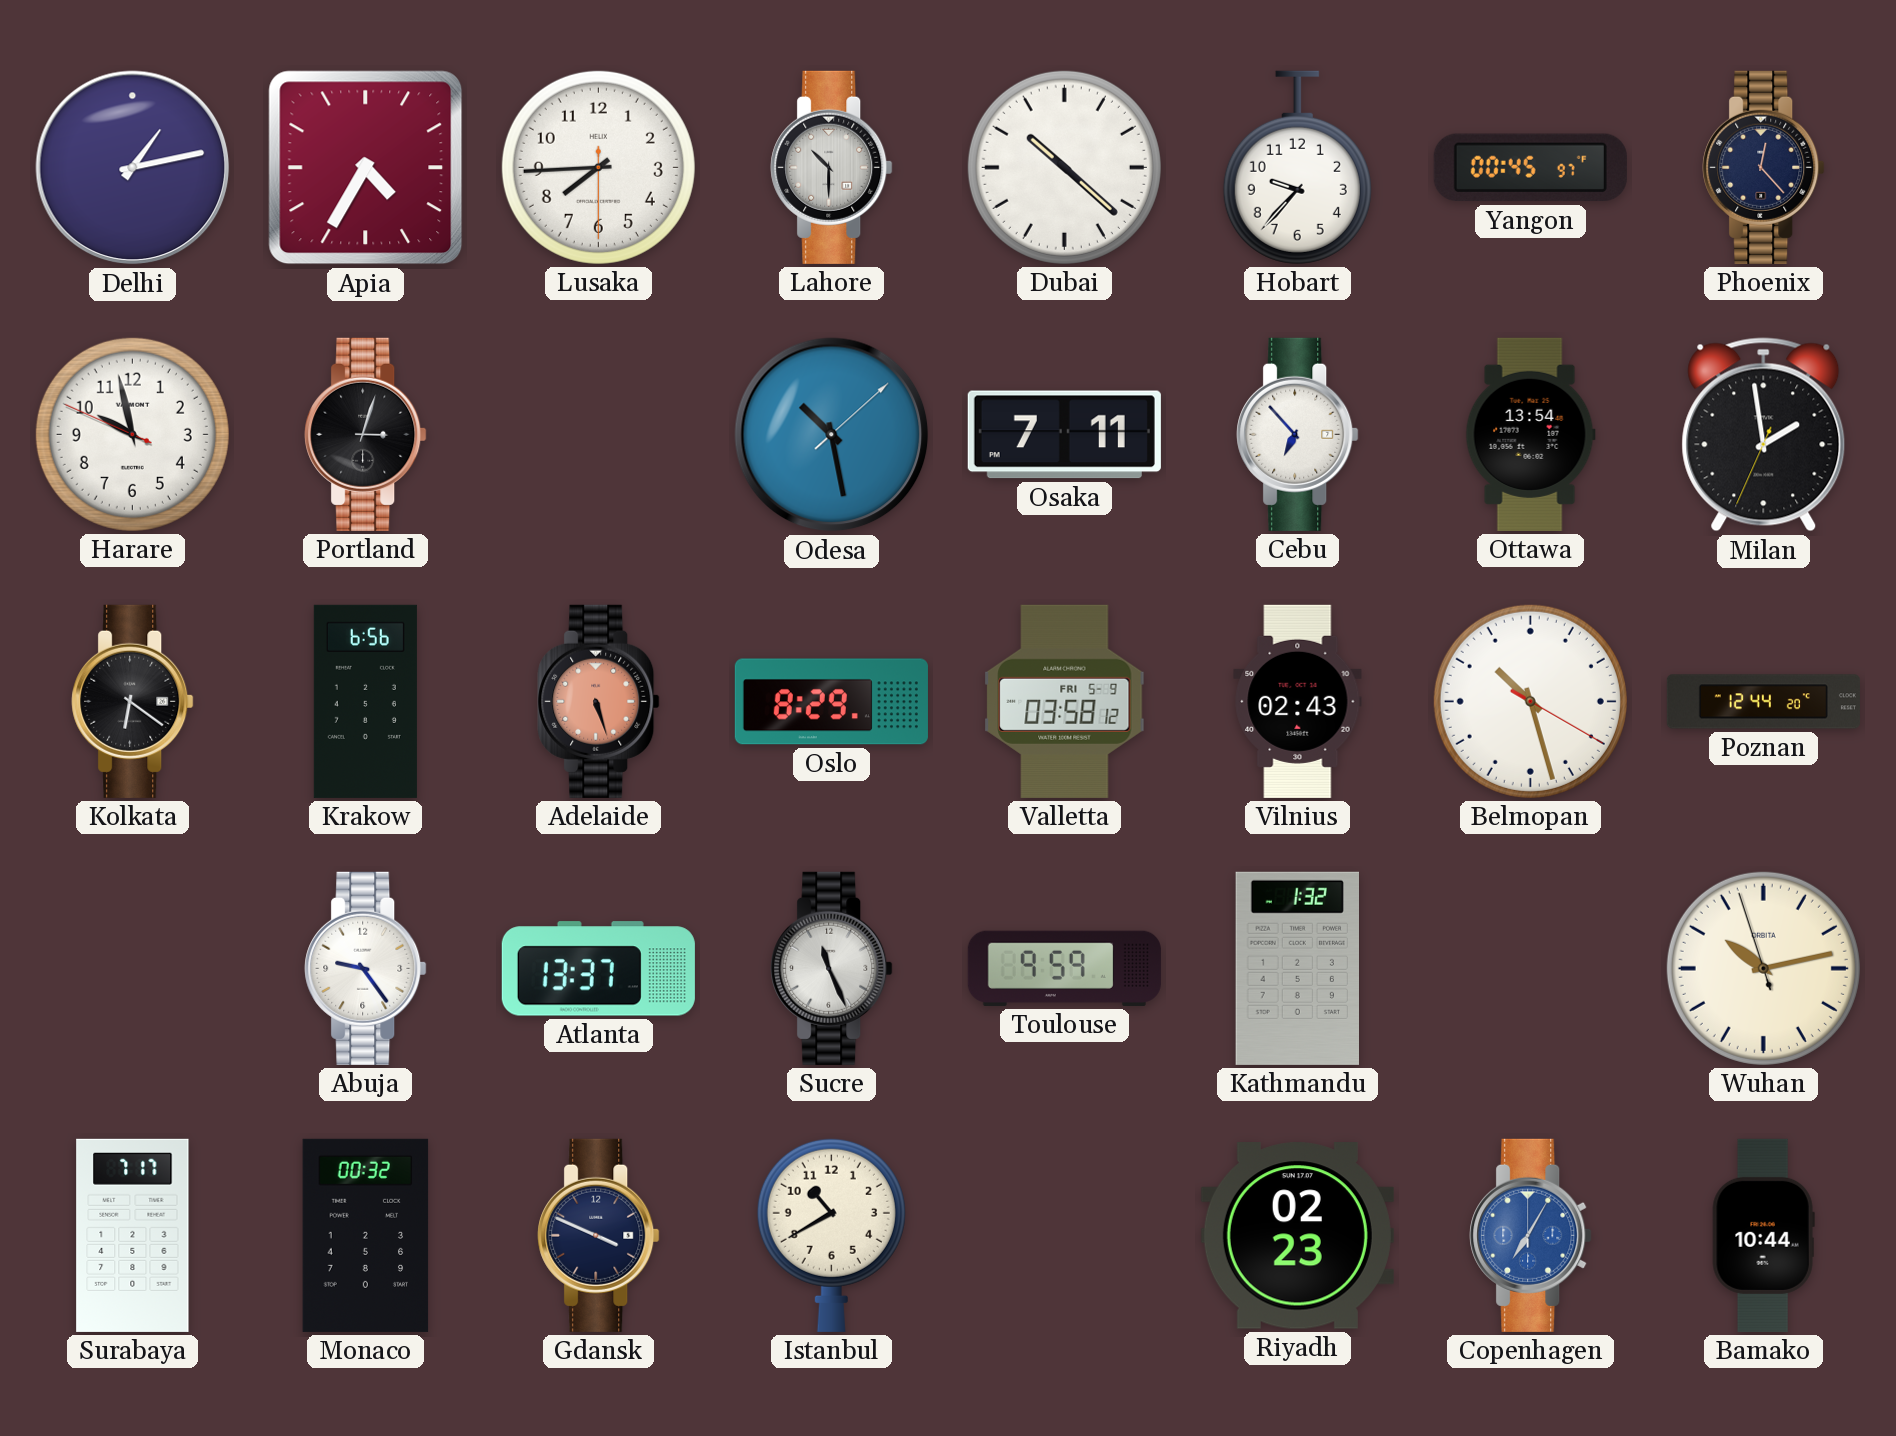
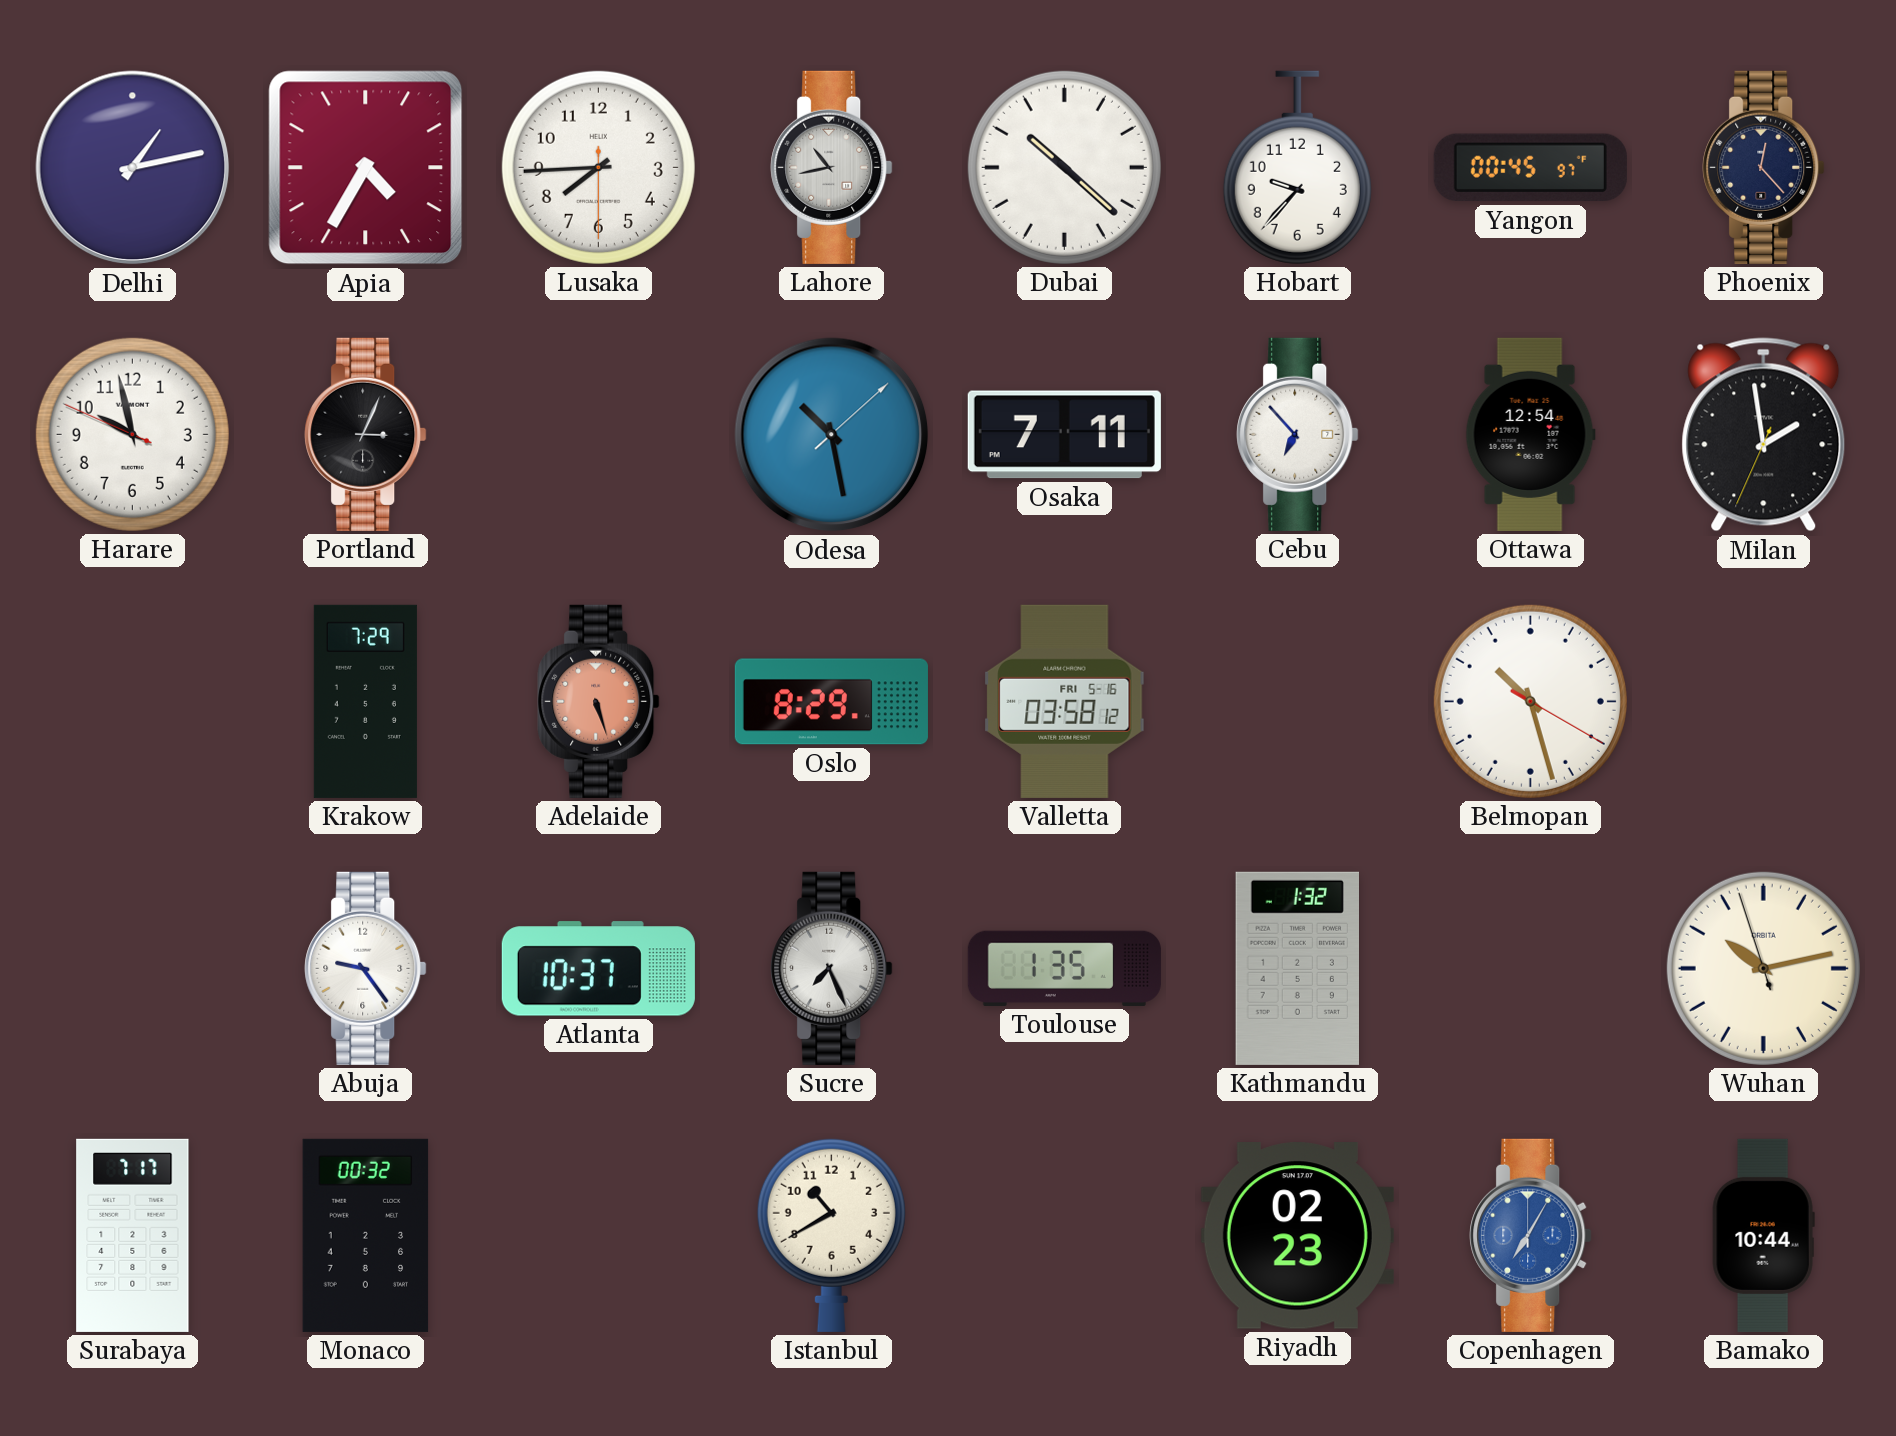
Lahore: 10:30 -> 10:43 (832, 167)
Portland: 3:03 -> 3:04 (366, 434)
Ottawa: 13:54 -> 12:54 (1530, 434)
Kolkata: 6:21 -> none (133, 701)
Krakow: 6:56 -> 7:29 (365, 701)
Valletta date: FRI 5-9 -> FRI 5-16 (1065, 701)
Vilnius: 02:43 -> none (1298, 701)
Poznan: 12:44 -> none (1763, 702)
Atlanta: 13:37 -> 10:37 (598, 969)
Sucre: 11:26 -> 7:26 (832, 968)
Toulouse: 9:59 -> 1:35 (1064, 968)
Gdansk: 3:49 -> none (599, 1235)
